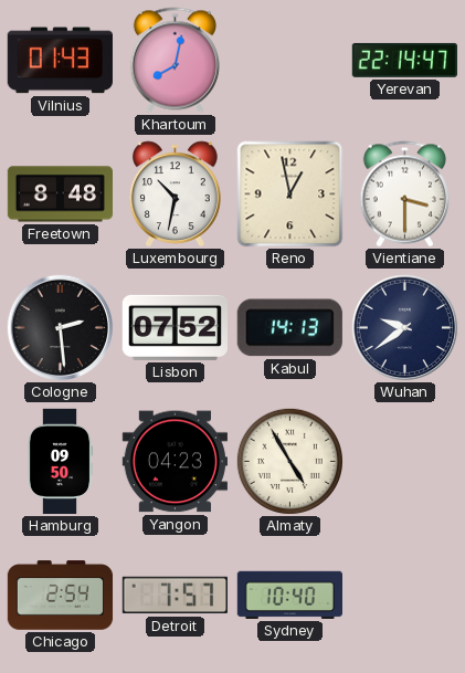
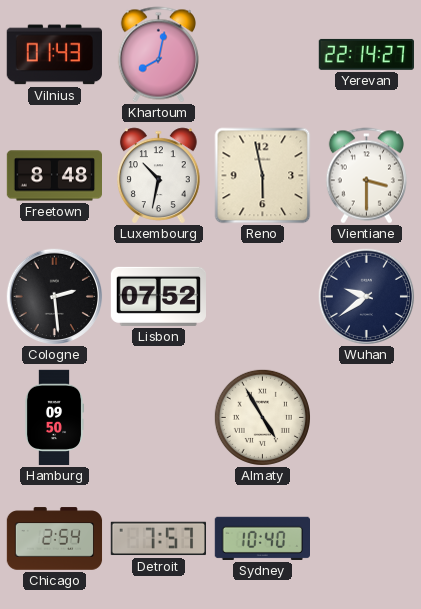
Yerevan: 22:14:47 -> 22:14:27 (366, 54)
Reno: 12:58 -> 5:58 (263, 176)
Kabul: 14:13 -> none (289, 328)
Yangon: 04:23 -> none (175, 462)
